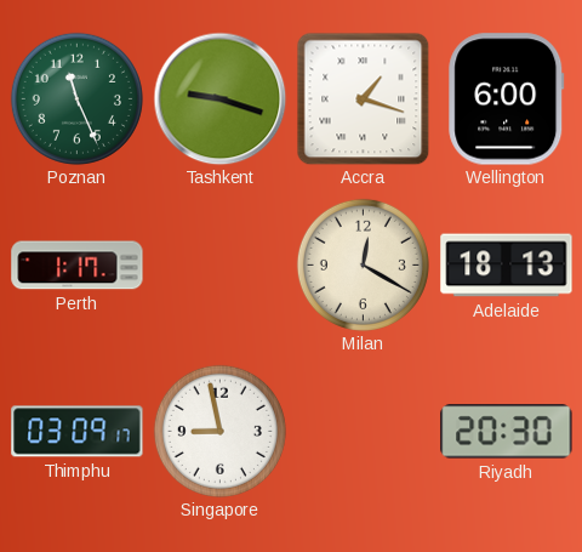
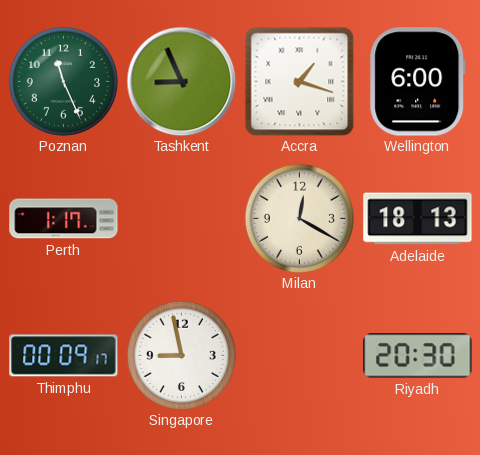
Tashkent: 9:18 -> 8:56 (181, 81)
Thimphu: 03:09 -> 00:09 (64, 356)
